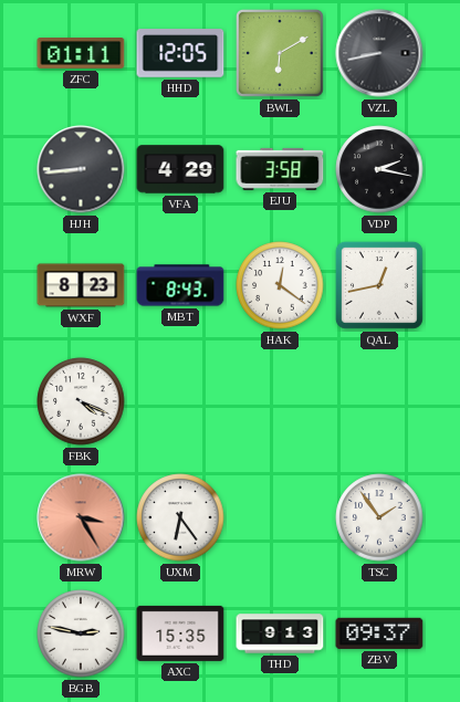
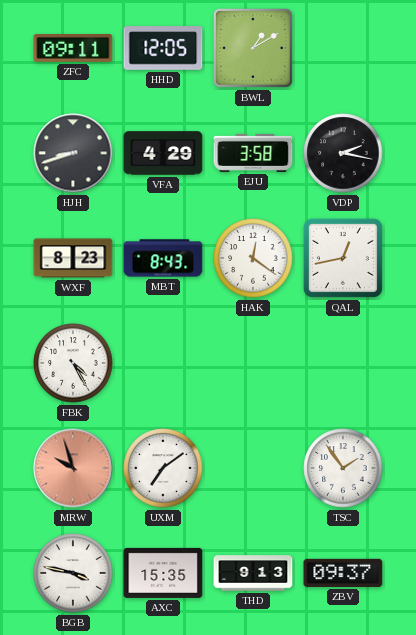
ZFC: 01:11 -> 09:11 (73, 49)
BWL: 6:10 -> 1:10 (253, 48)
VZL: 8:43 -> none (379, 53)
HJH: 8:44 -> 8:42 (73, 153)
FBK: 4:19 -> 4:25 (73, 363)
MRW: 3:25 -> 9:57 (73, 468)
UXM: 6:24 -> 7:09 (163, 468)
BGB: 2:47 -> 3:47 (73, 573)
